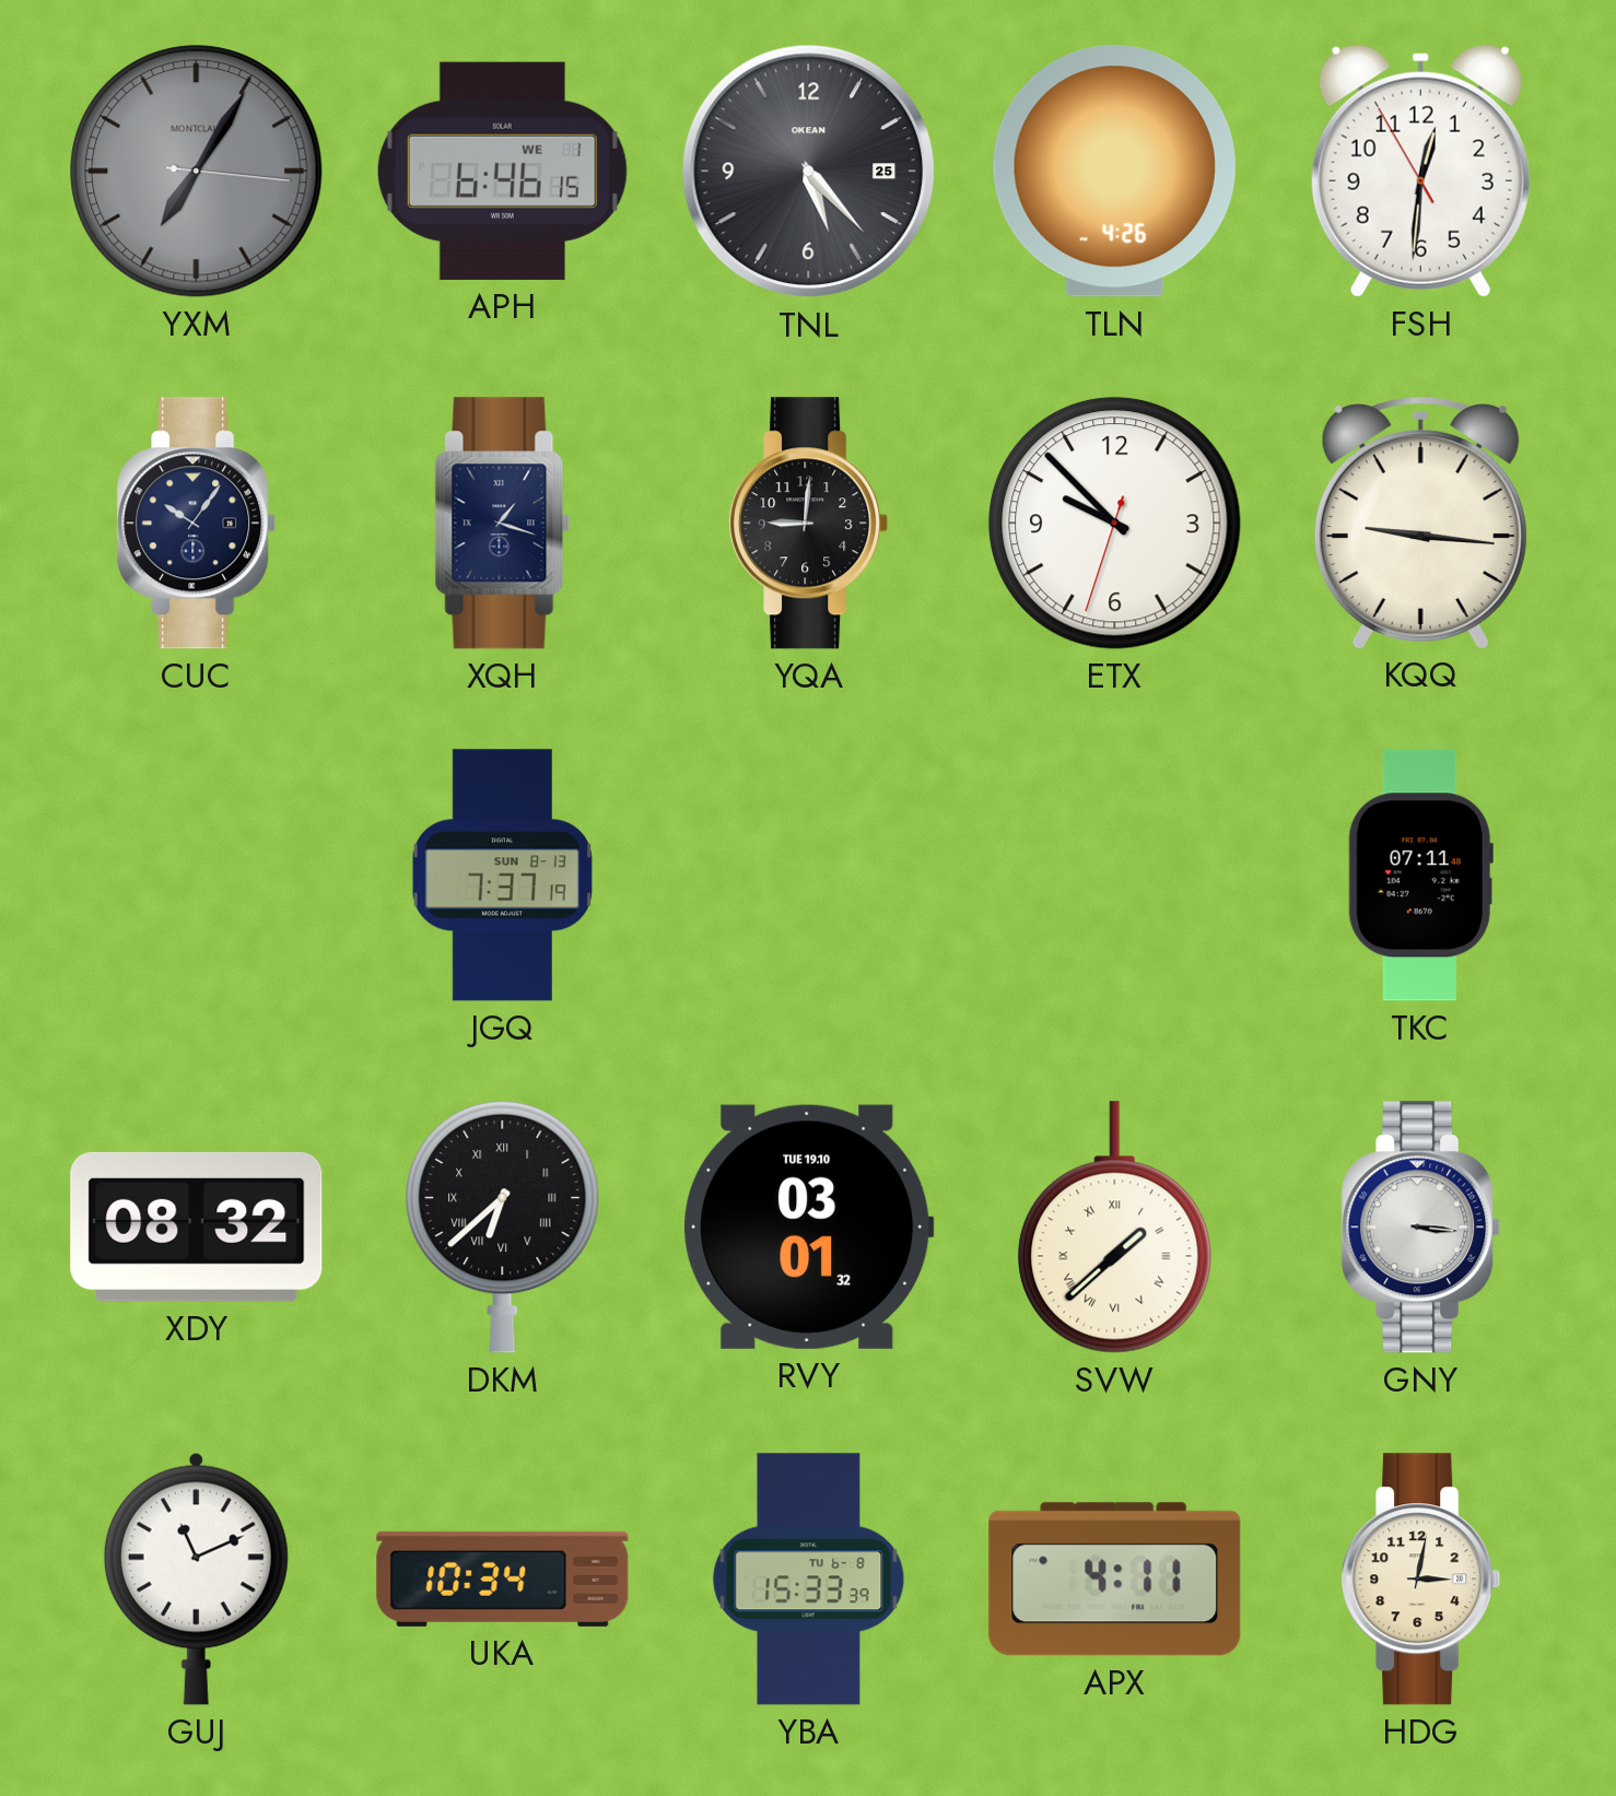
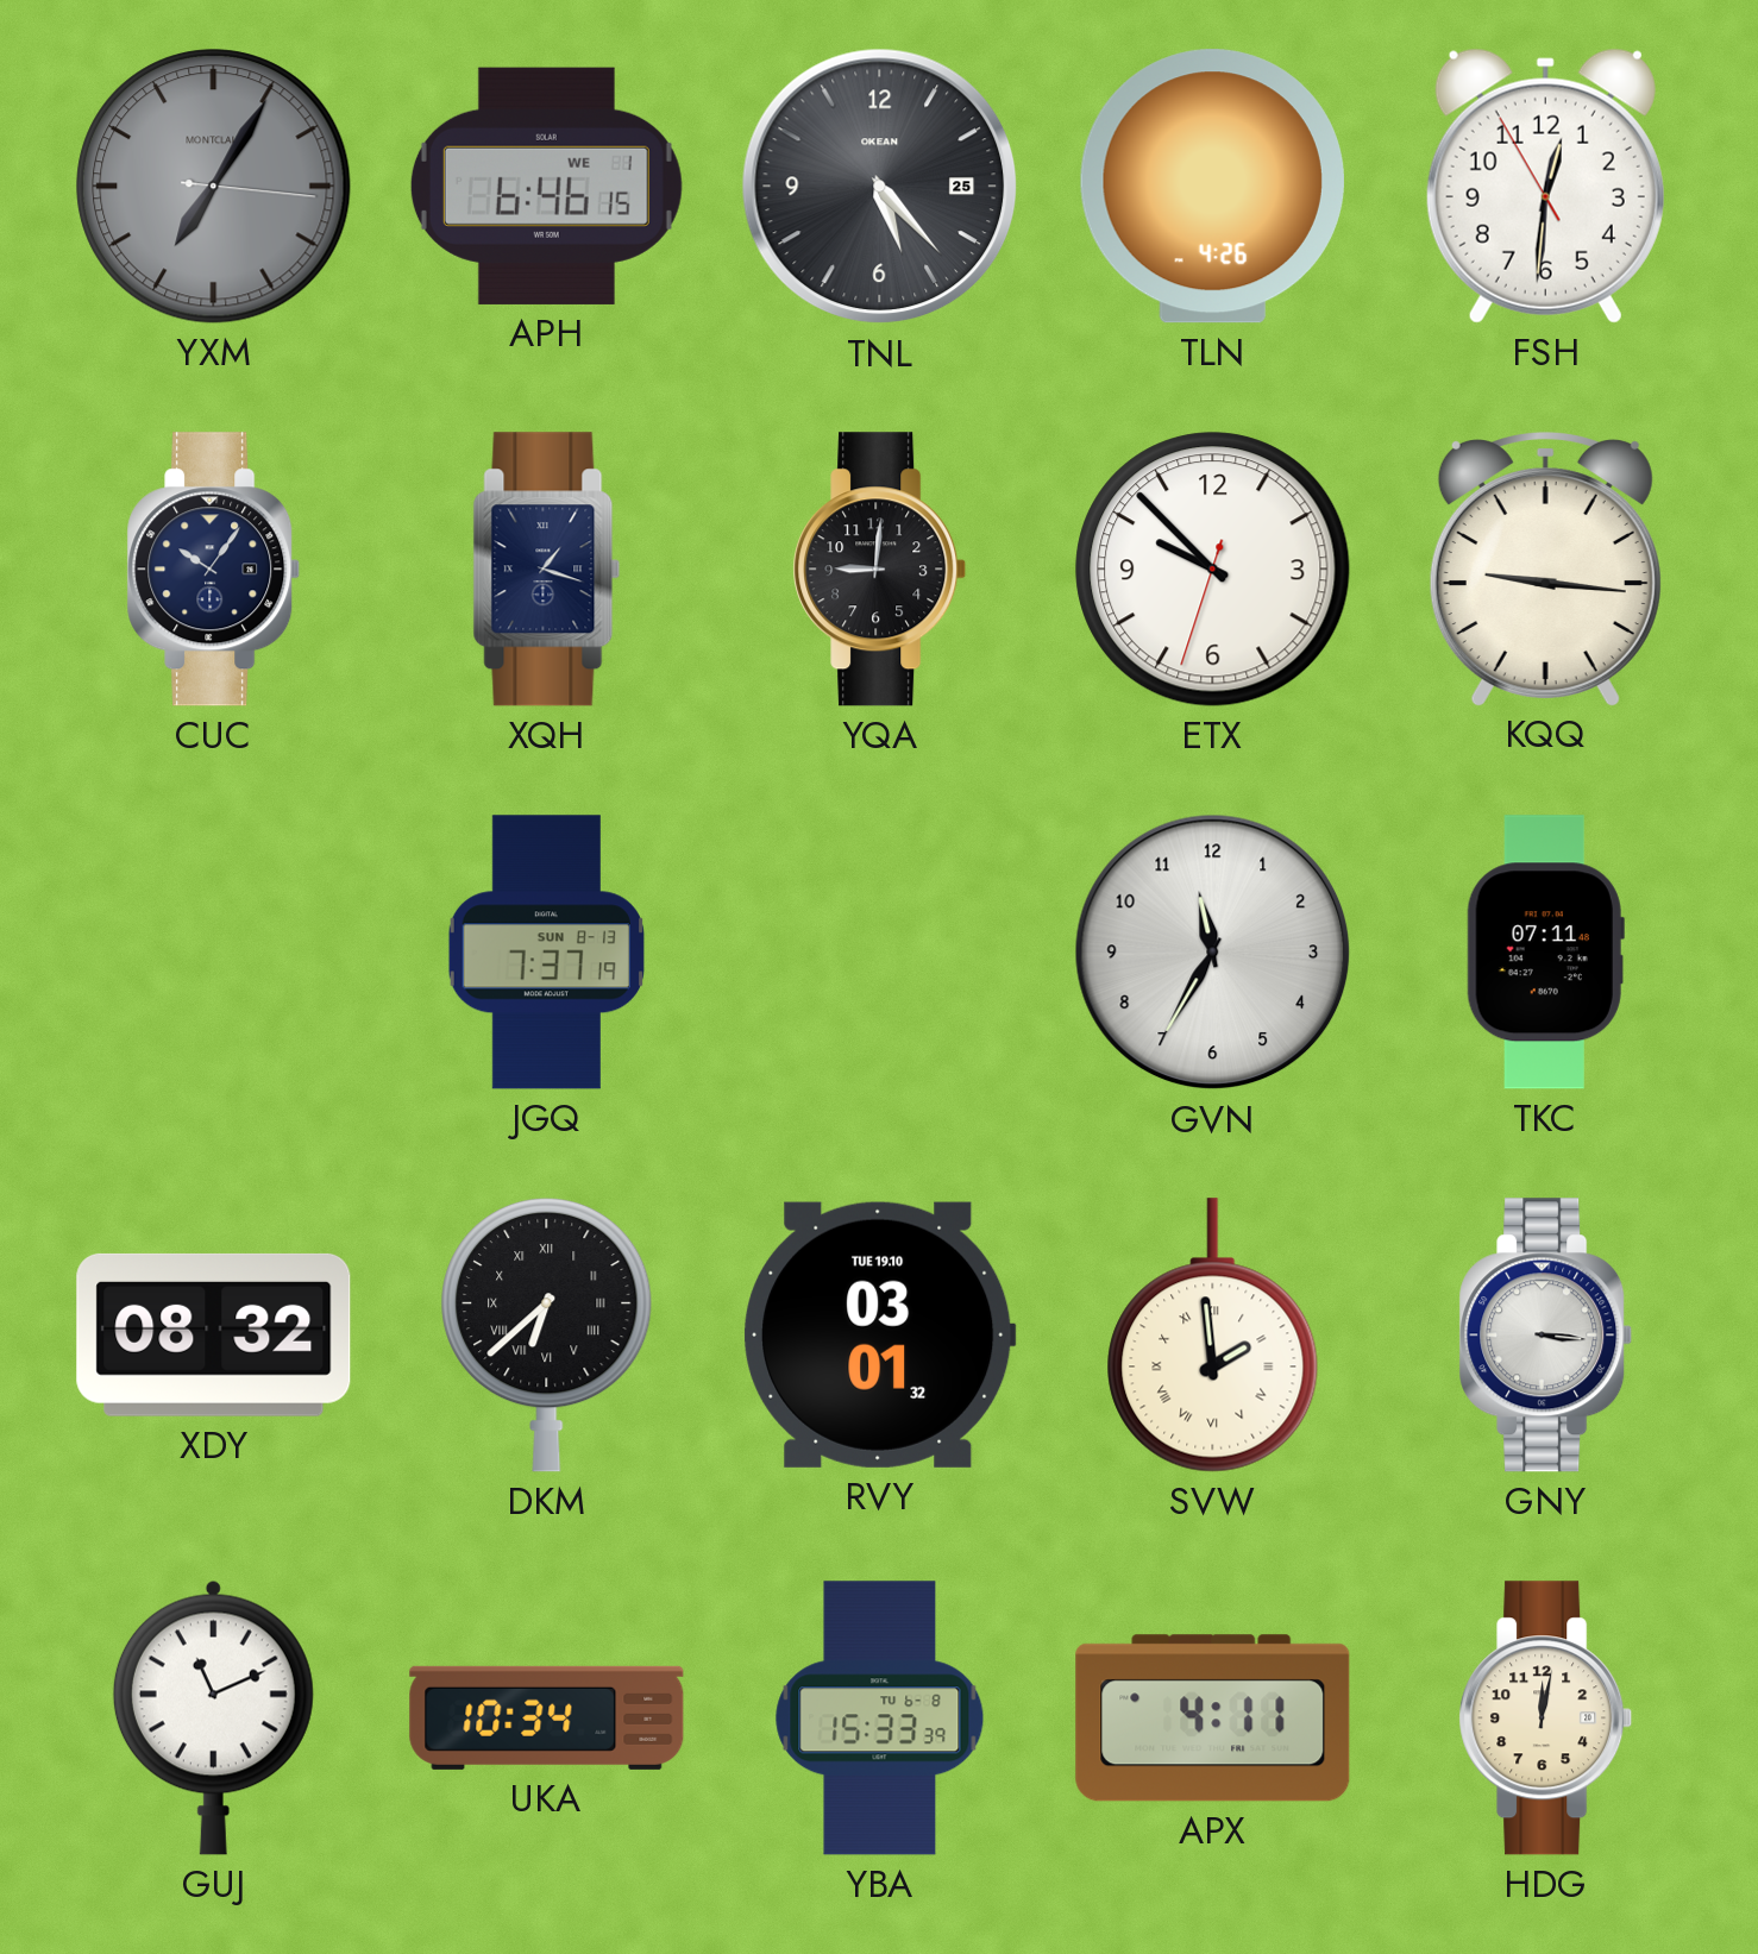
GVN: none -> 11:35 (1213, 953)
SVW: 1:38 -> 1:59 (1213, 1336)
HDG: 3:02 -> 12:02 (1546, 1719)
